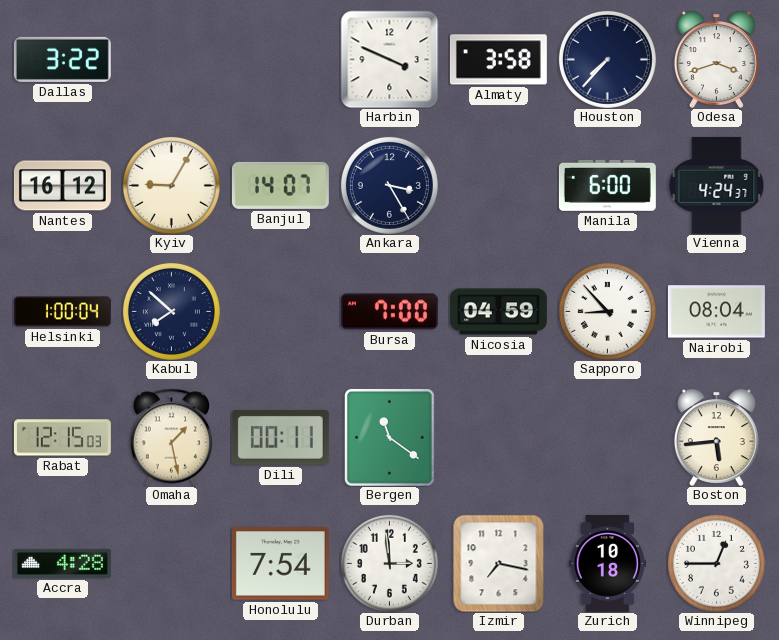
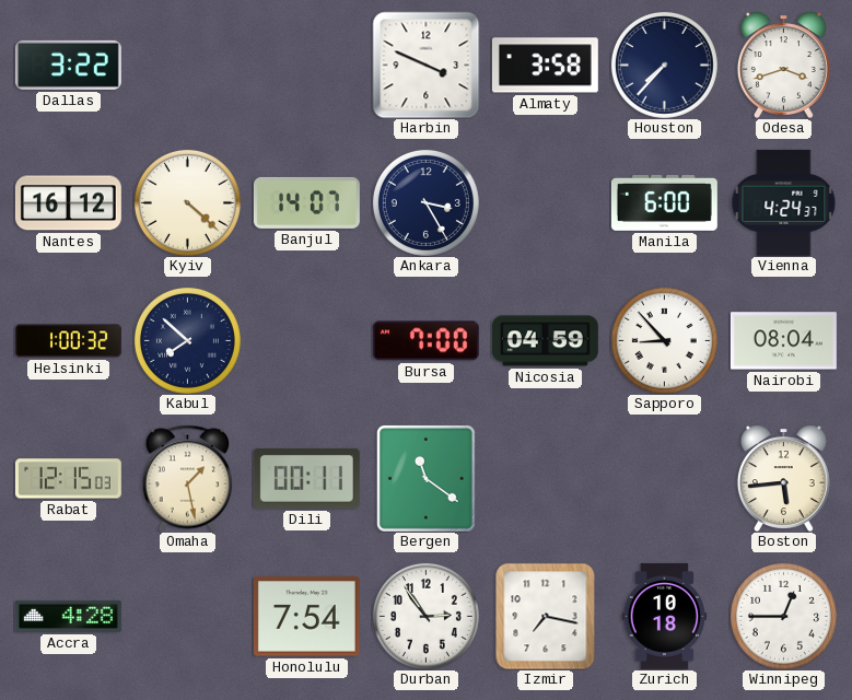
Kyiv: 9:05 -> 4:22 (187, 202)
Helsinki: 1:00:04 -> 1:00:32 (68, 341)
Durban: 2:59 -> 2:54 (425, 616)
